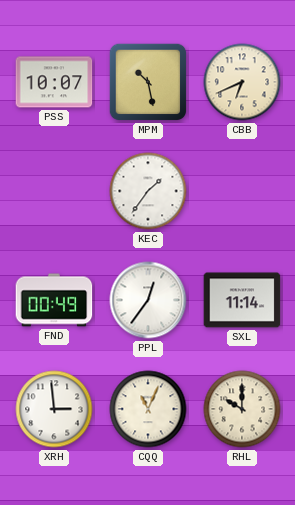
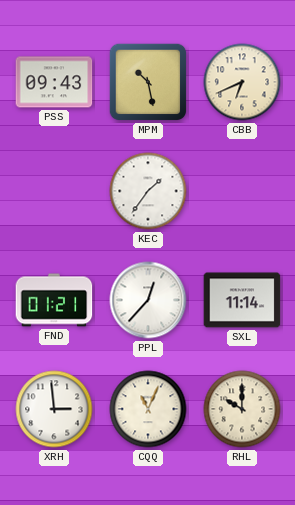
PSS: 10:07 -> 09:43 (54, 82)
FND: 00:49 -> 01:21 (54, 300)
PPL: 12:36 -> 12:37 (148, 300)
